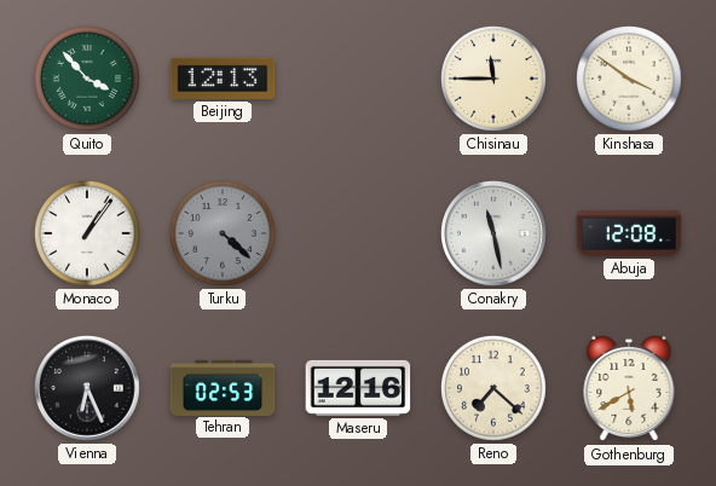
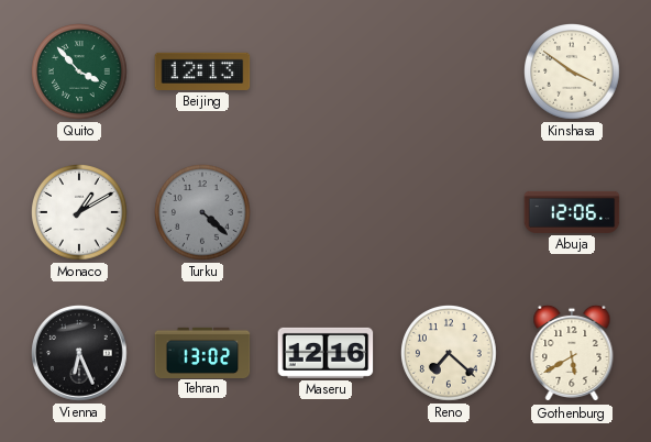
Chisinau: 11:45 -> none (495, 80)
Monaco: 1:06 -> 1:10 (80, 213)
Conakry: 11:28 -> none (493, 233)
Abuja: 12:08 -> 12:06 (572, 212)
Tehran: 02:53 -> 13:02 (202, 352)
